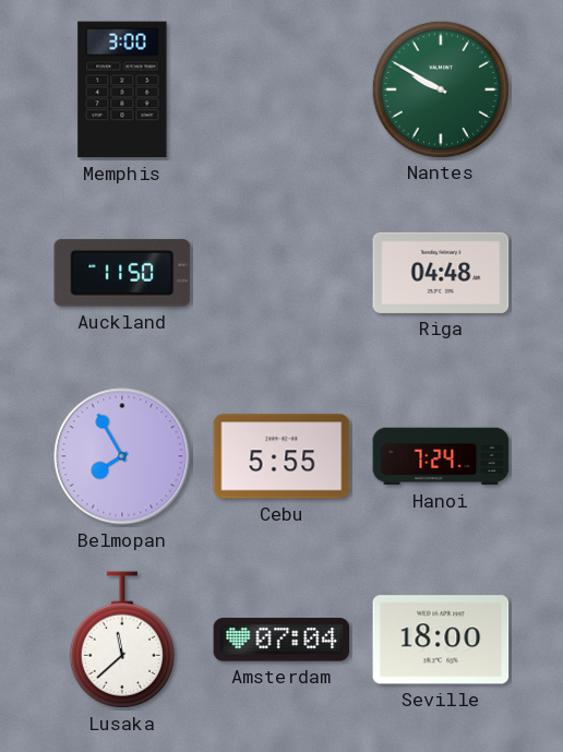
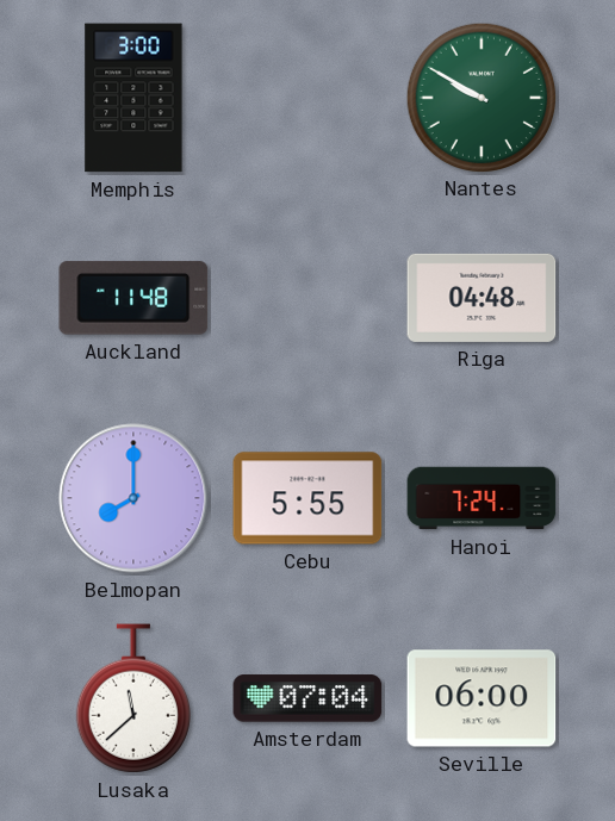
Auckland: 11:50 -> 11:48 (133, 298)
Belmopan: 7:55 -> 8:00 (133, 498)
Seville: 18:00 -> 06:00 (482, 698)
